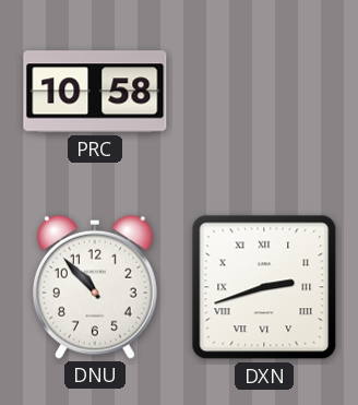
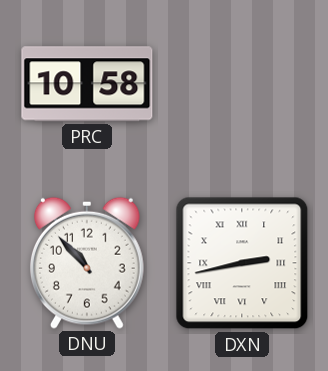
DXN: 2:42 -> 2:43 (242, 263)
